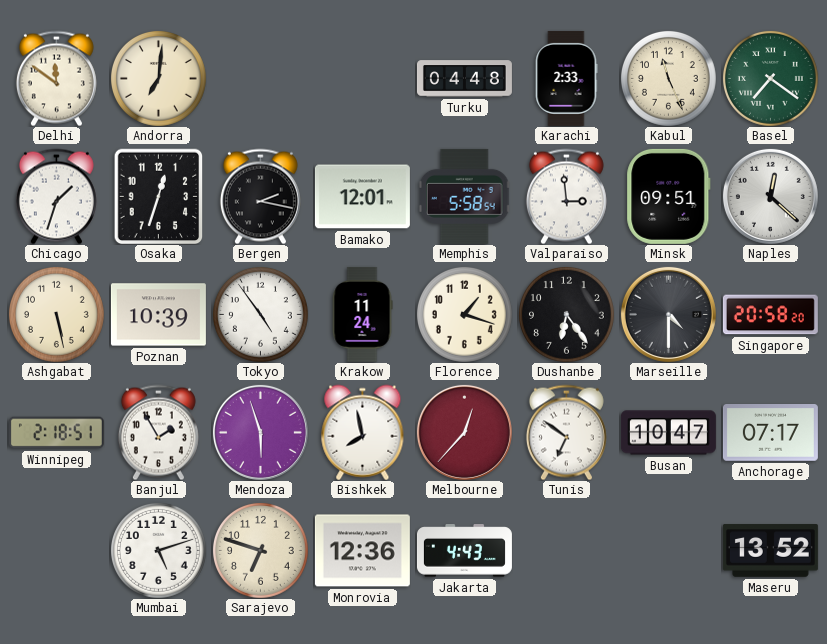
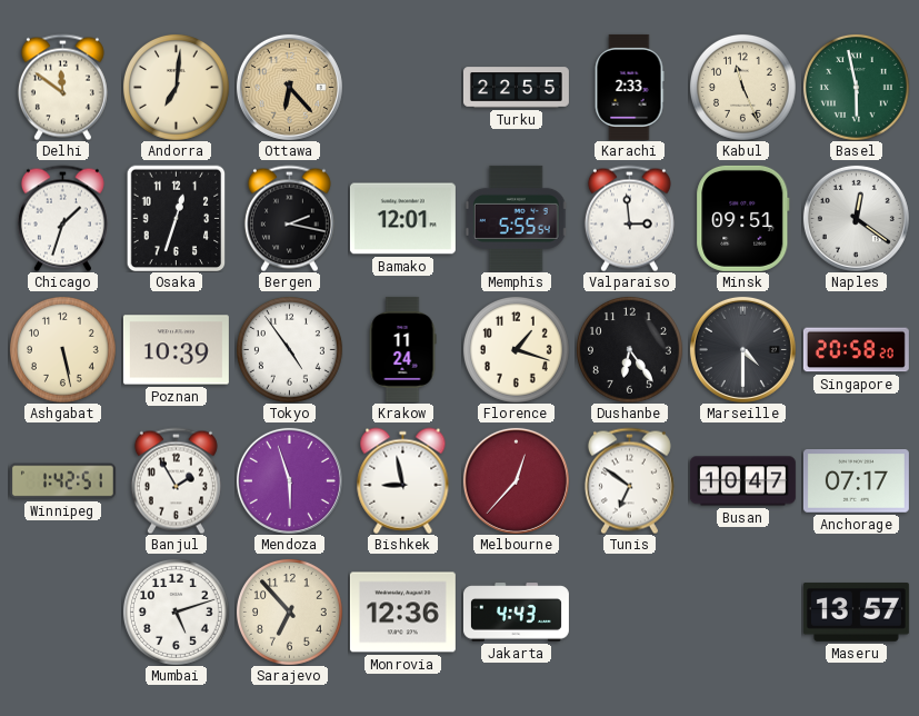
Ottawa: none -> 6:23 (289, 87)
Turku: 04:48 -> 22:55 (516, 88)
Basel: 7:21 -> 5:58 (856, 87)
Memphis: 5:58 -> 5:55 (516, 218)
Naples: 12:22 -> 12:21 (856, 218)
Winnipeg: 2:18 -> 1:42 (62, 481)
Bishkek: 7:58 -> 8:58 (403, 480)
Sarajevo: 6:48 -> 6:53 (289, 611)
Maseru: 13:52 -> 13:57 (856, 613)
